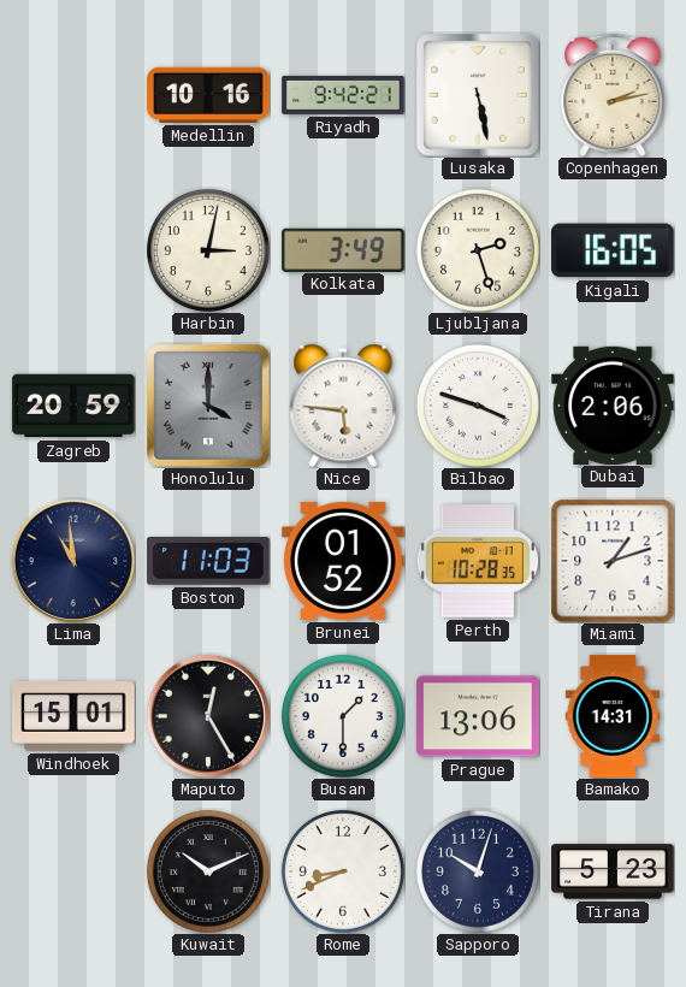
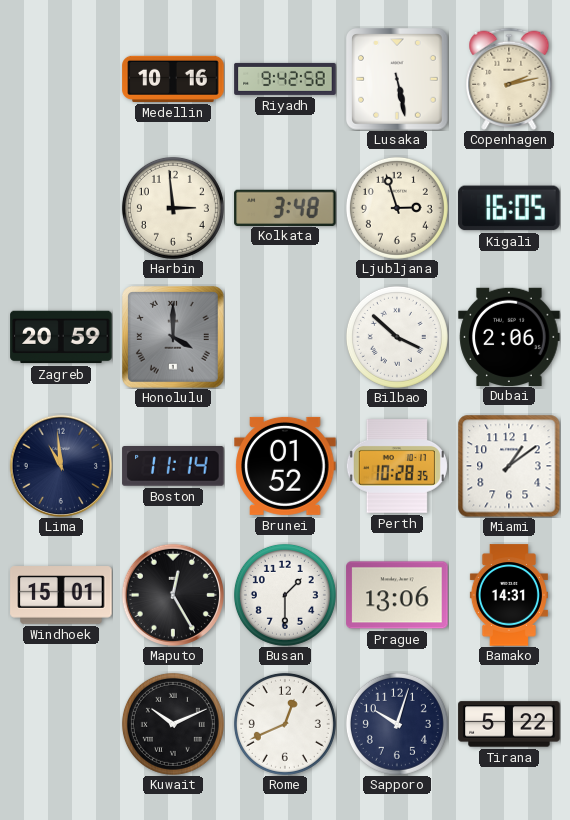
Riyadh: 9:42:21 -> 9:42:58 (285, 79)
Harbin: 3:02 -> 2:59 (173, 208)
Kolkata: 3:49 -> 3:48 (285, 207)
Ljubljana: 2:27 -> 2:57 (397, 208)
Nice: 5:46 -> none (343, 406)
Bilbao: 3:48 -> 3:52 (397, 337)
Boston: 11:03 -> 11:14 (173, 466)
Miami: 1:12 -> 1:09 (509, 466)
Rome: 8:41 -> 12:41 (285, 724)
Tirana: 5:23 -> 5:22 (509, 724)
